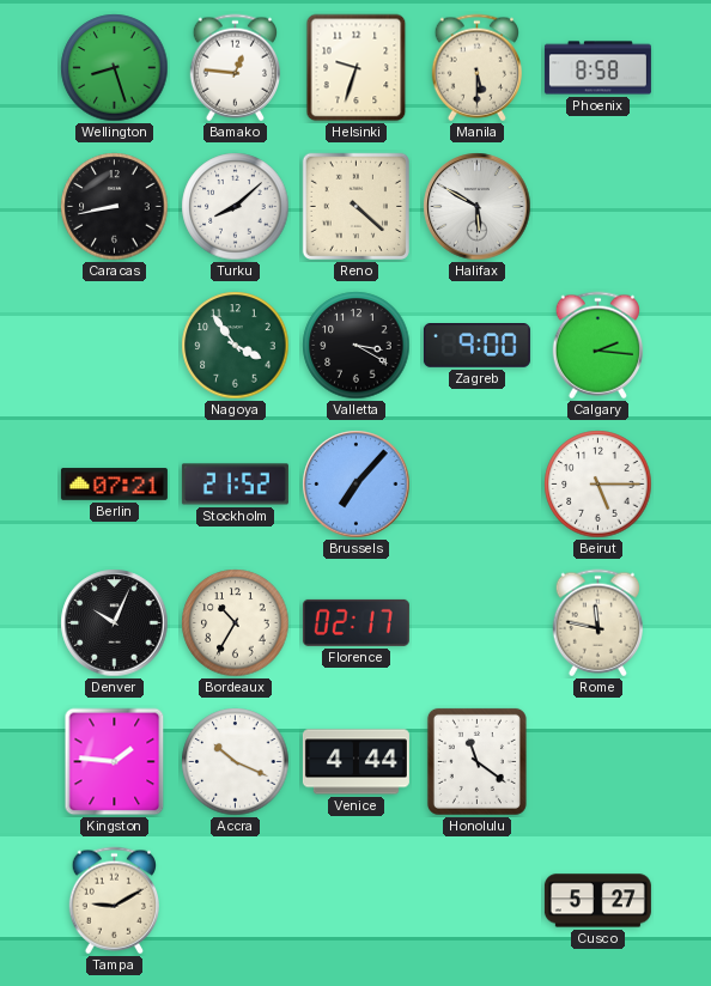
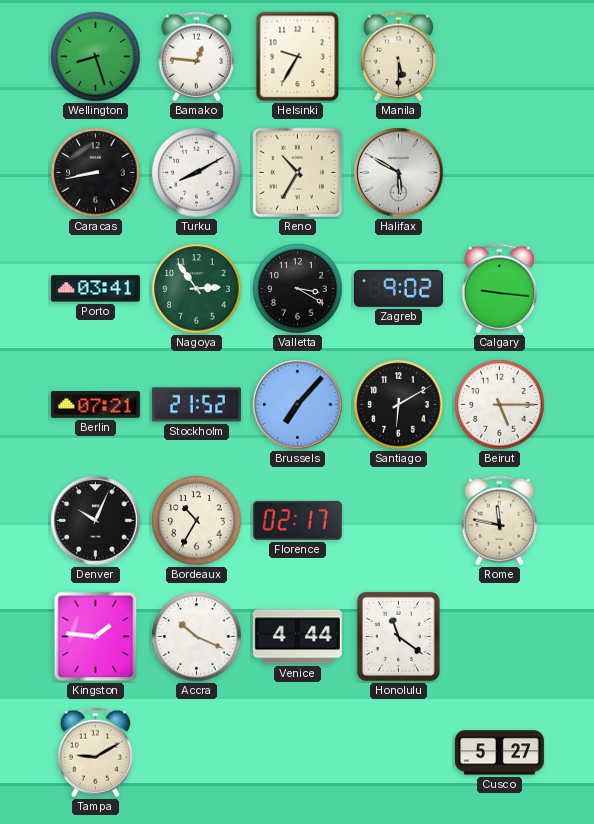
Helsinki: 9:33 -> 9:35 (298, 57)
Phoenix: 8:58 -> none (597, 68)
Turku: 8:08 -> 8:10 (197, 173)
Reno: 4:22 -> 10:35 (297, 172)
Porto: none -> 03:41 (95, 289)
Nagoya: 3:54 -> 2:54 (197, 289)
Zagreb: 9:00 -> 9:02 (398, 289)
Calgary: 2:16 -> 9:16 (499, 289)
Santiago: none -> 6:10 (399, 405)
